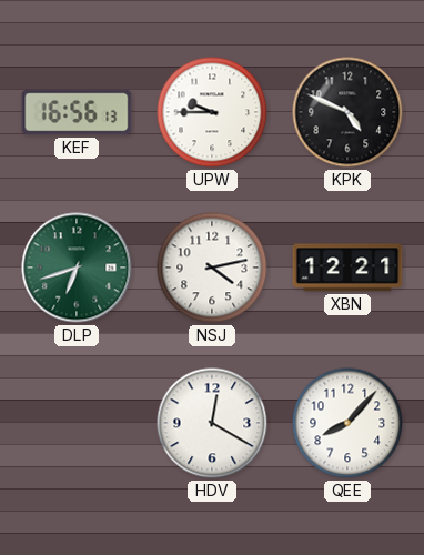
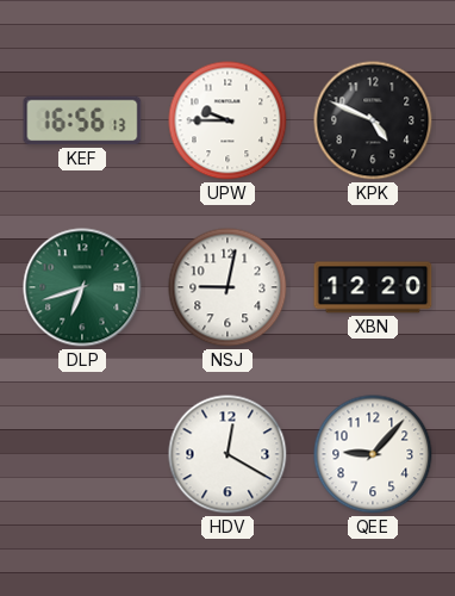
NSJ: 4:13 -> 9:02 (227, 287)
XBN: 12:21 -> 12:20 (373, 287)
QEE: 8:07 -> 9:07 (373, 454)
